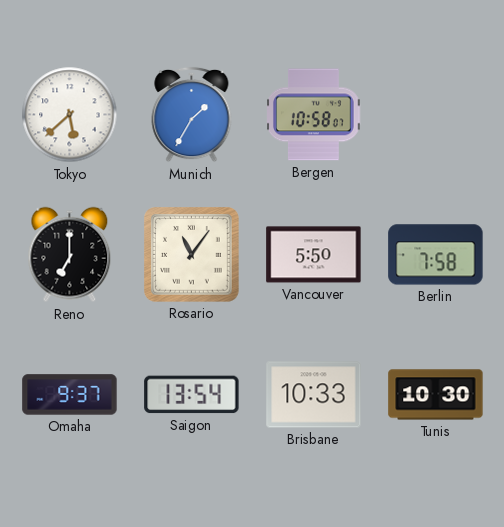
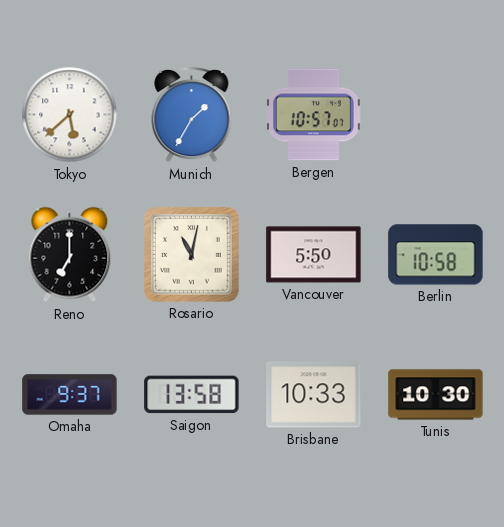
Bergen: 10:58 -> 10:57 (314, 115)
Rosario: 11:06 -> 11:02 (192, 255)
Berlin: 7:58 -> 10:58 (436, 255)
Saigon: 13:54 -> 13:58 (192, 395)
